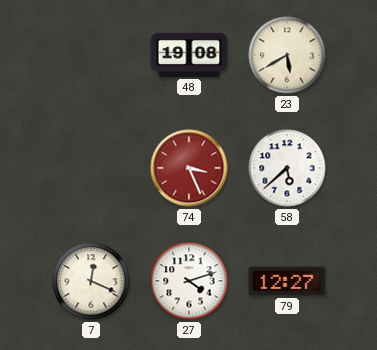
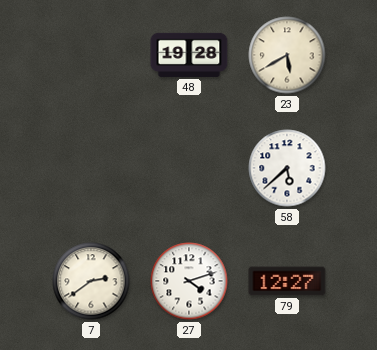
48: 19:08 -> 19:28 (189, 55)
74: 3:26 -> none (189, 168)
7: 12:19 -> 2:39 (91, 281)
